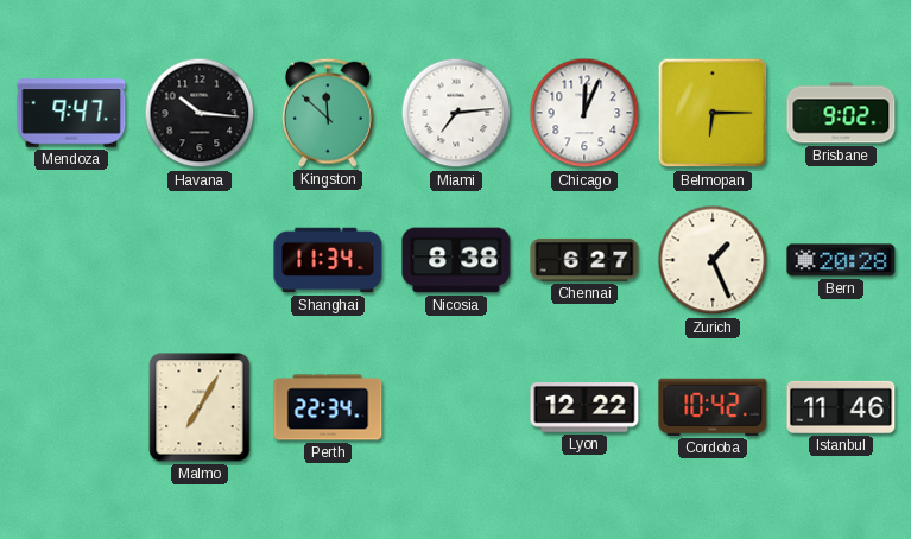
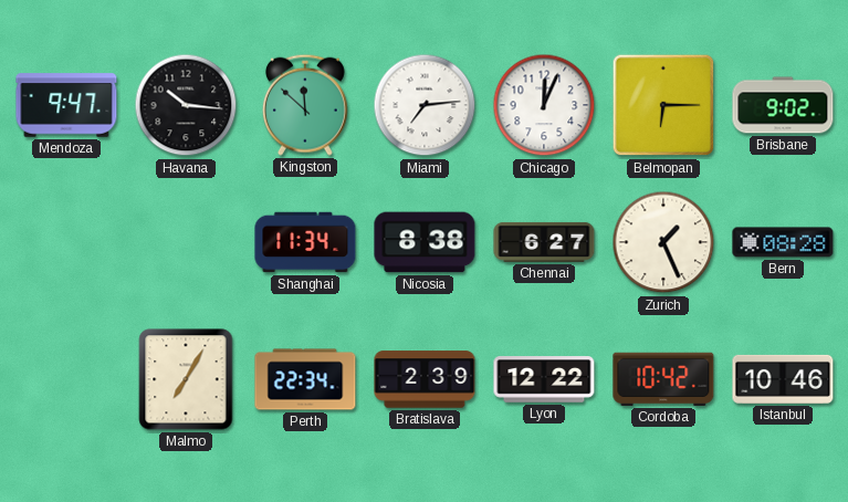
Bern: 20:28 -> 08:28 (783, 242)
Bratislava: none -> 2:39 (425, 379)
Istanbul: 11:46 -> 10:46 (783, 379)
